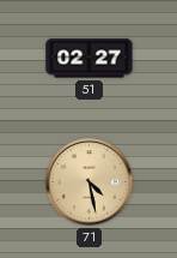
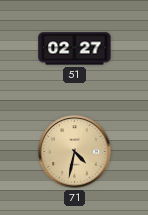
71: 4:28 -> 4:32 (75, 152)
